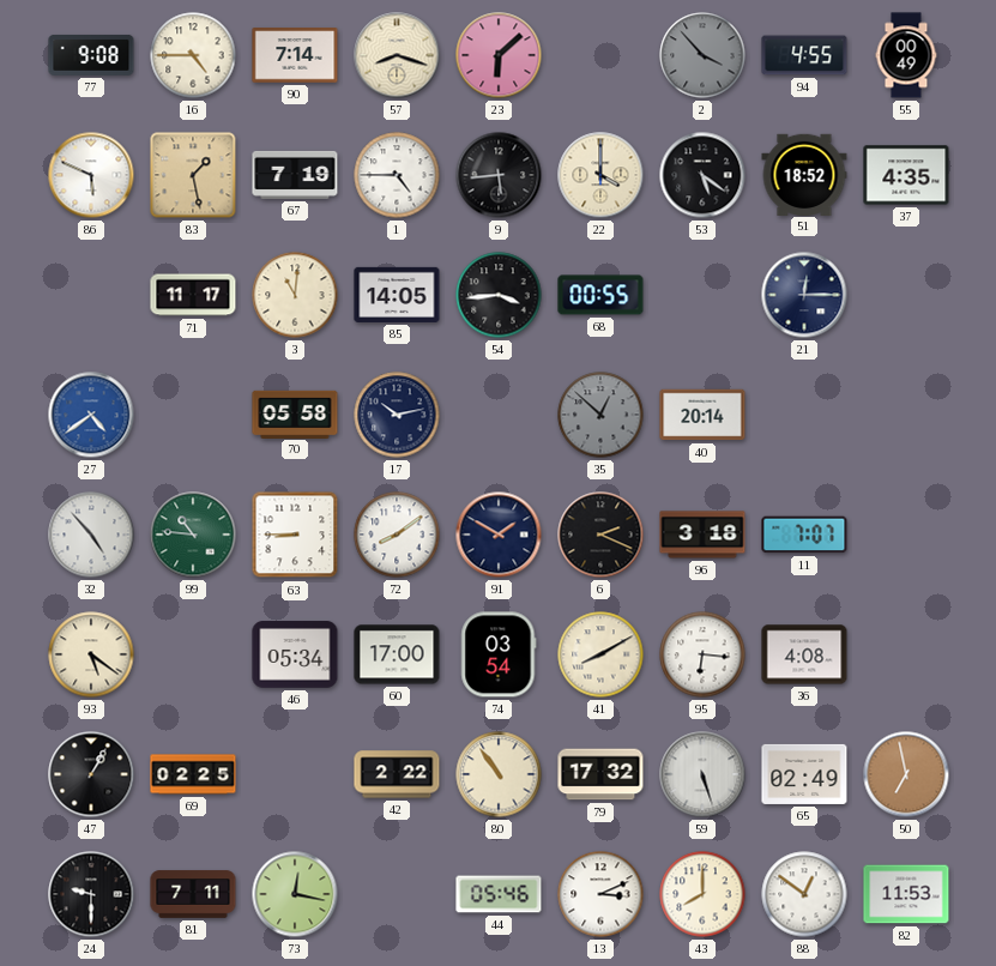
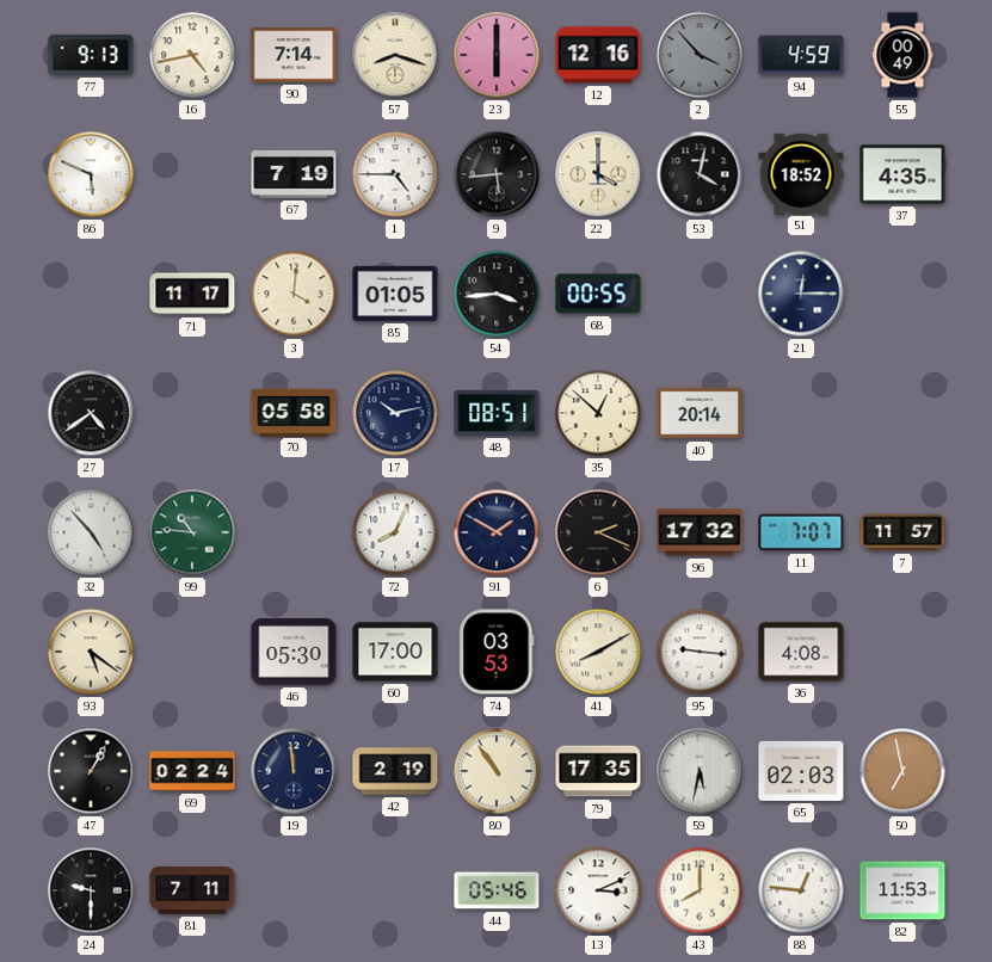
77: 9:08 -> 9:13 (91, 55)
16: 4:45 -> 4:43 (192, 55)
23: 6:08 -> 6:00 (497, 55)
12: none -> 12:16 (598, 55)
94: 4:55 -> 4:59 (801, 55)
83: 1:28 -> none (193, 175)
53: 5:21 -> 4:02 (700, 174)
3: 11:01 -> 4:01 (294, 294)
85: 14:05 -> 01:05 (395, 294)
27 dial: blue -> black (91, 413)
48: none -> 08:51 (497, 413)
35 dial: grey -> cream (598, 413)
63: 8:45 -> none (295, 535)
72: 8:09 -> 8:04 (395, 532)
96: 3:18 -> 17:32 (700, 532)
7: none -> 11:57 (902, 532)
46: 05:34 -> 05:30 (294, 652)
74: 03:54 -> 03:53 (497, 652)
95: 6:16 -> 9:16 (700, 652)
69: 02:25 -> 02:24 (192, 771)
19: none -> 11:59 (294, 771)
42: 2:22 -> 2:19 (395, 771)
79: 17:32 -> 17:35 (598, 771)
59: 5:27 -> 5:32 (700, 771)
65: 02:49 -> 02:03 (801, 771)
73: 12:17 -> none (295, 894)
88: 12:51 -> 12:46 (801, 890)
